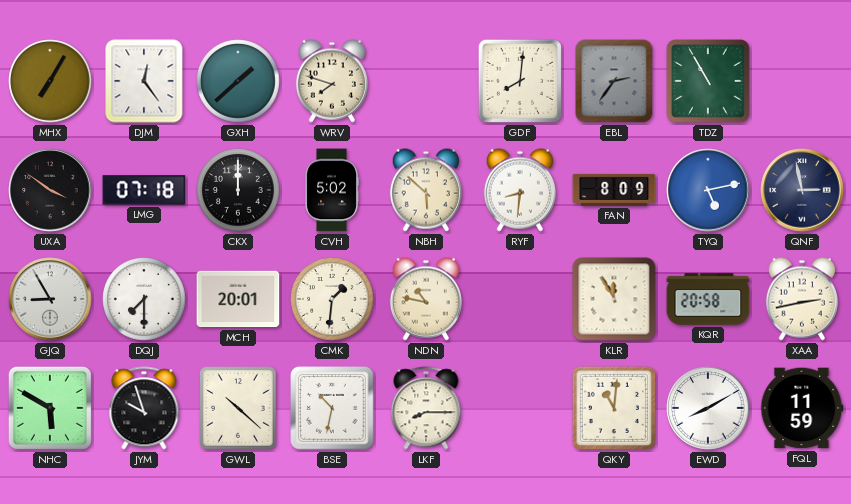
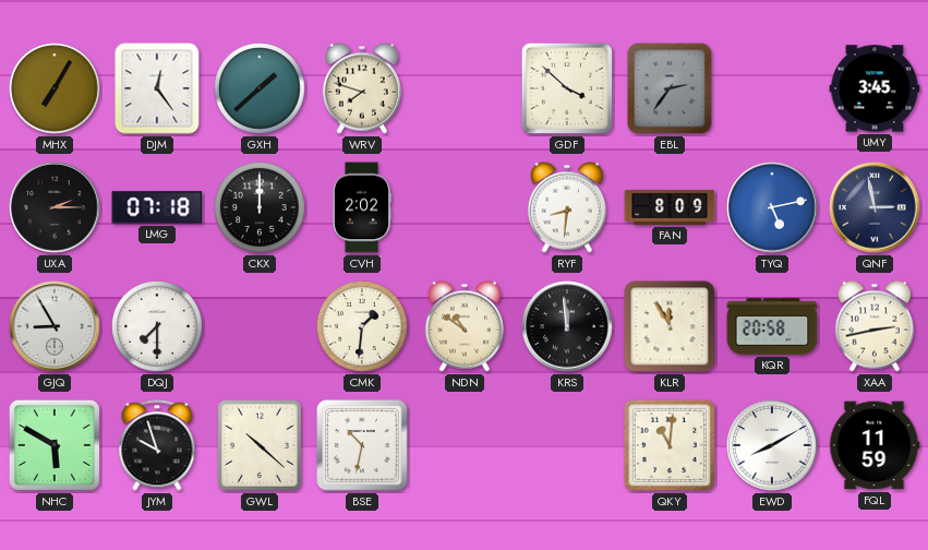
GDF: 8:01 -> 3:52 (567, 88)
TDZ: 10:55 -> none (708, 81)
UMY: none -> 3:45 (875, 88)
UXA: 3:51 -> 2:15 (55, 207)
CVH: 5:02 -> 2:02 (362, 207)
NBH: 5:52 -> none (426, 190)
MCH: 20:01 -> none (238, 299)
NDN: 10:47 -> 10:51 (465, 326)
KRS: none -> 11:59 (567, 326)
LKF: 8:15 -> none (426, 408)
